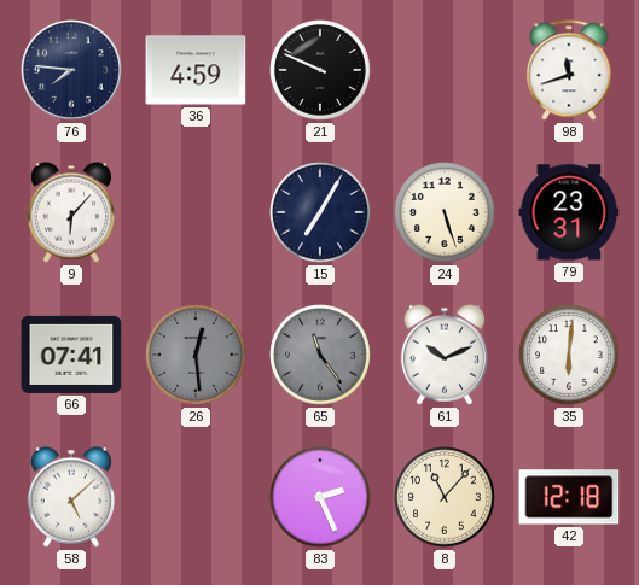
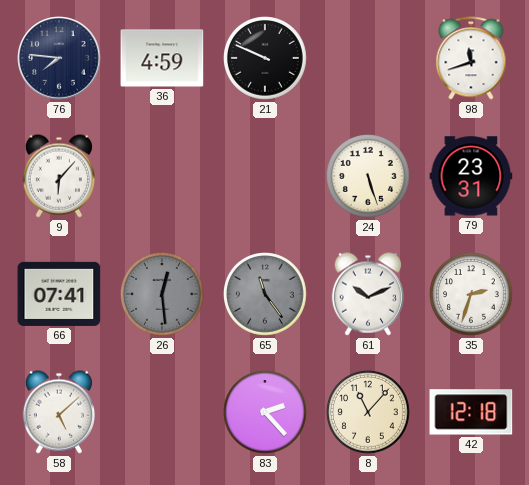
15: 7:05 -> none (321, 213)
35: 6:01 -> 2:33 (472, 295)
83: 2:26 -> 2:23 (266, 413)
